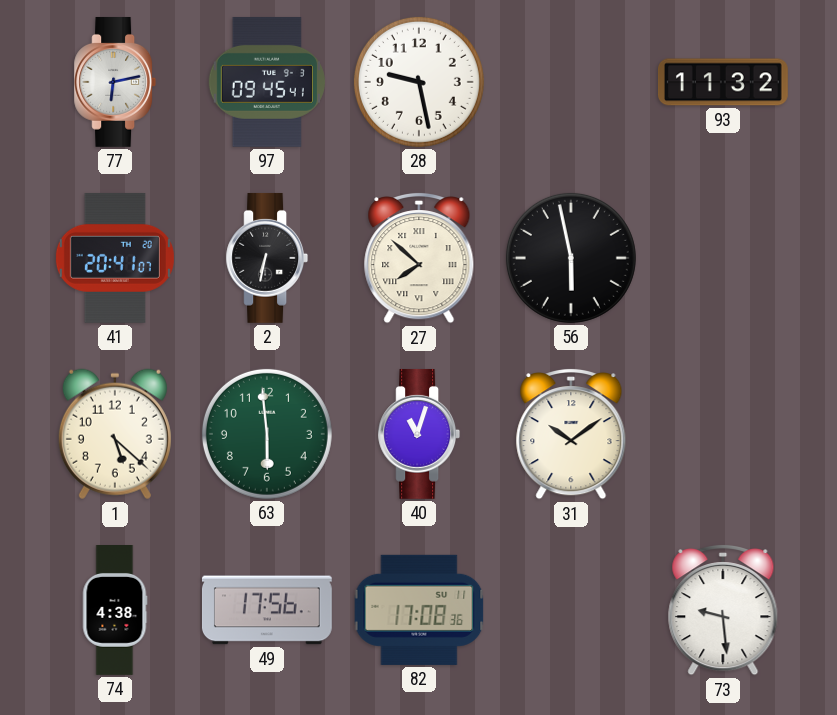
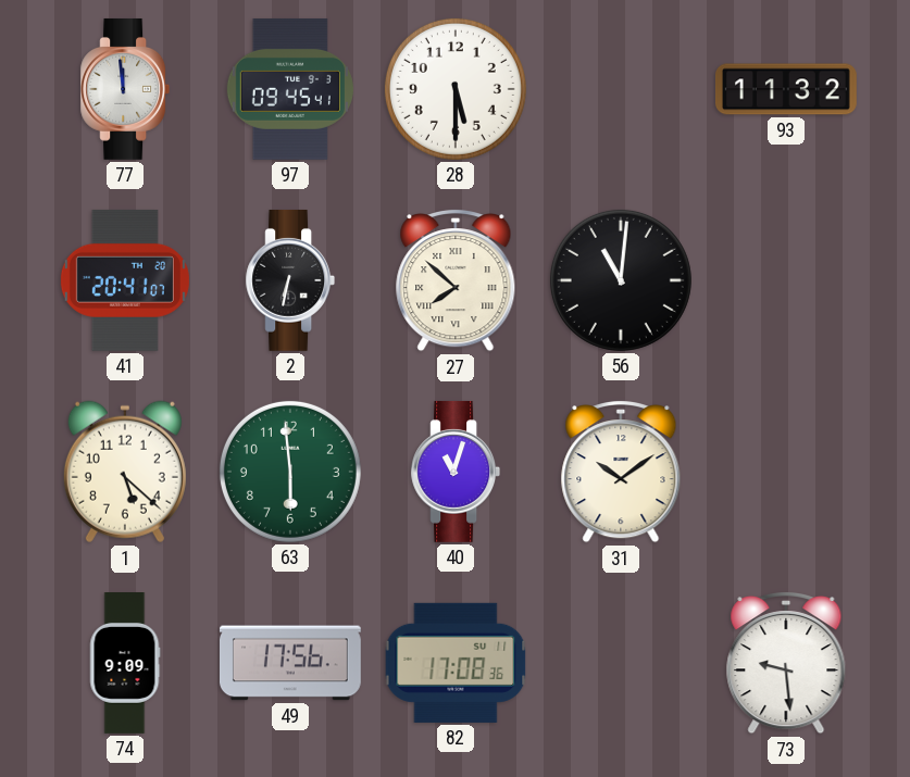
77: 6:13 -> 11:59 (125, 89)
28: 9:28 -> 5:30 (456, 89)
56: 5:58 -> 11:01 (621, 280)
74: 4:38 -> 9:09 (125, 664)
